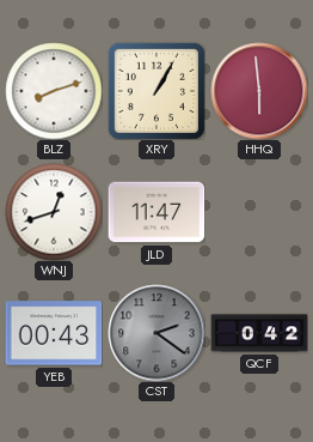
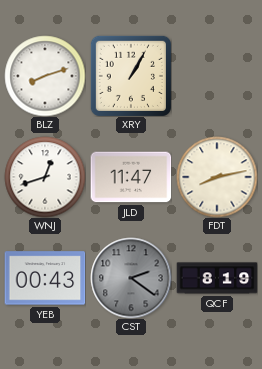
HHQ: 5:59 -> none (259, 91)
FDT: none -> 8:13 (217, 177)
QCF: 0:42 -> 8:19 (217, 278)
